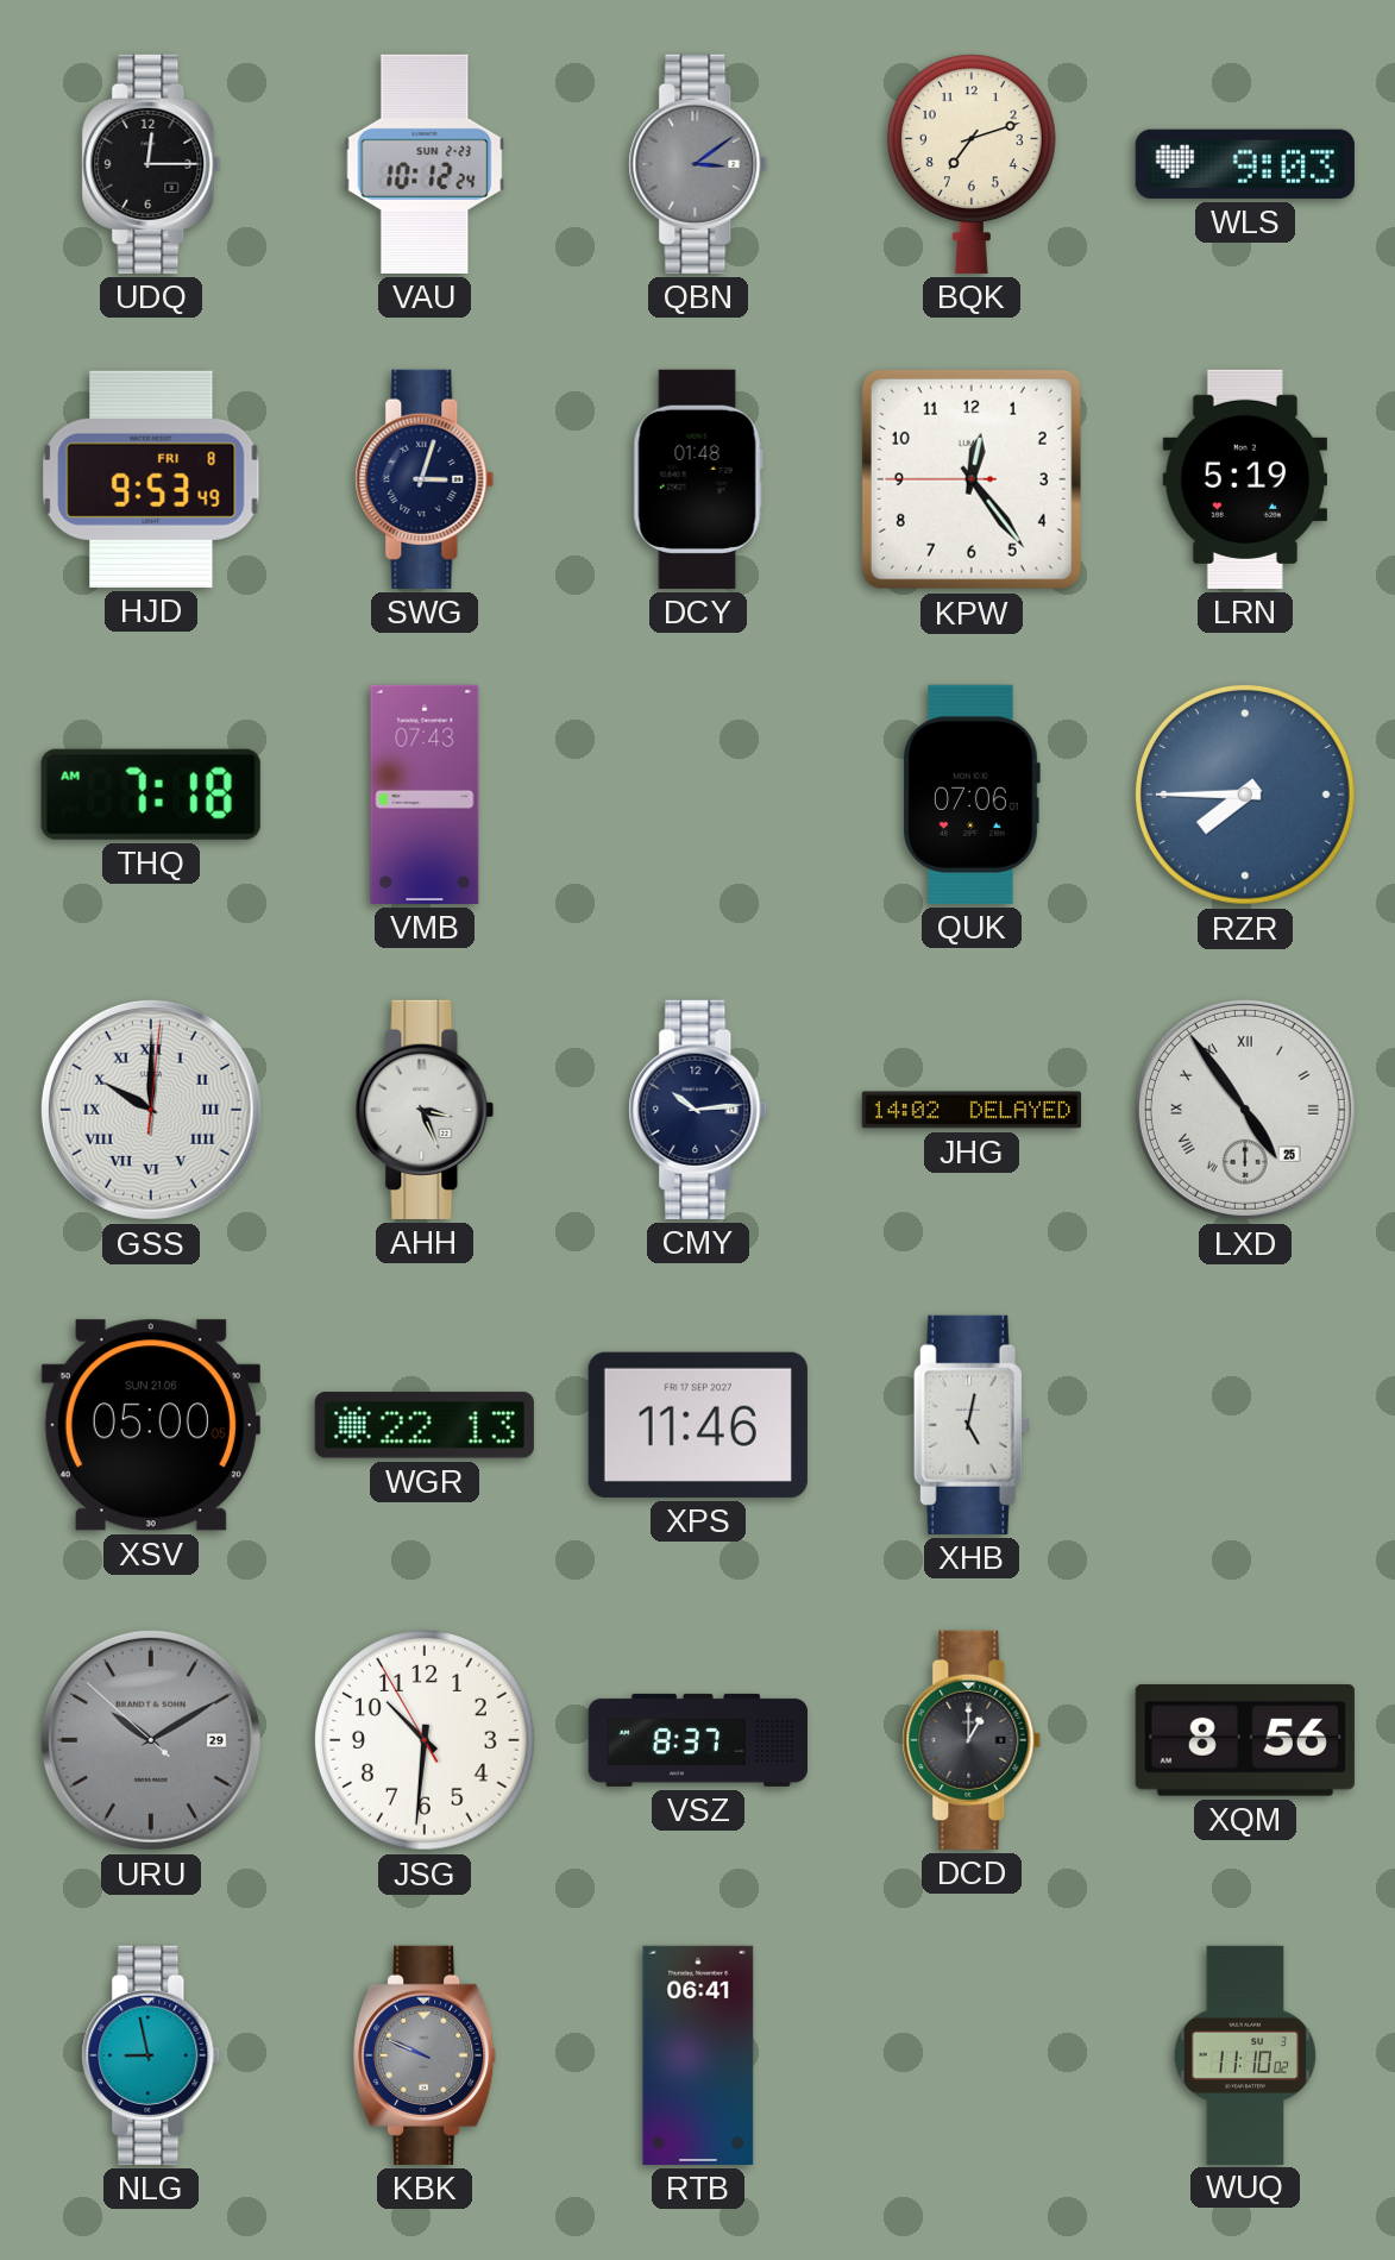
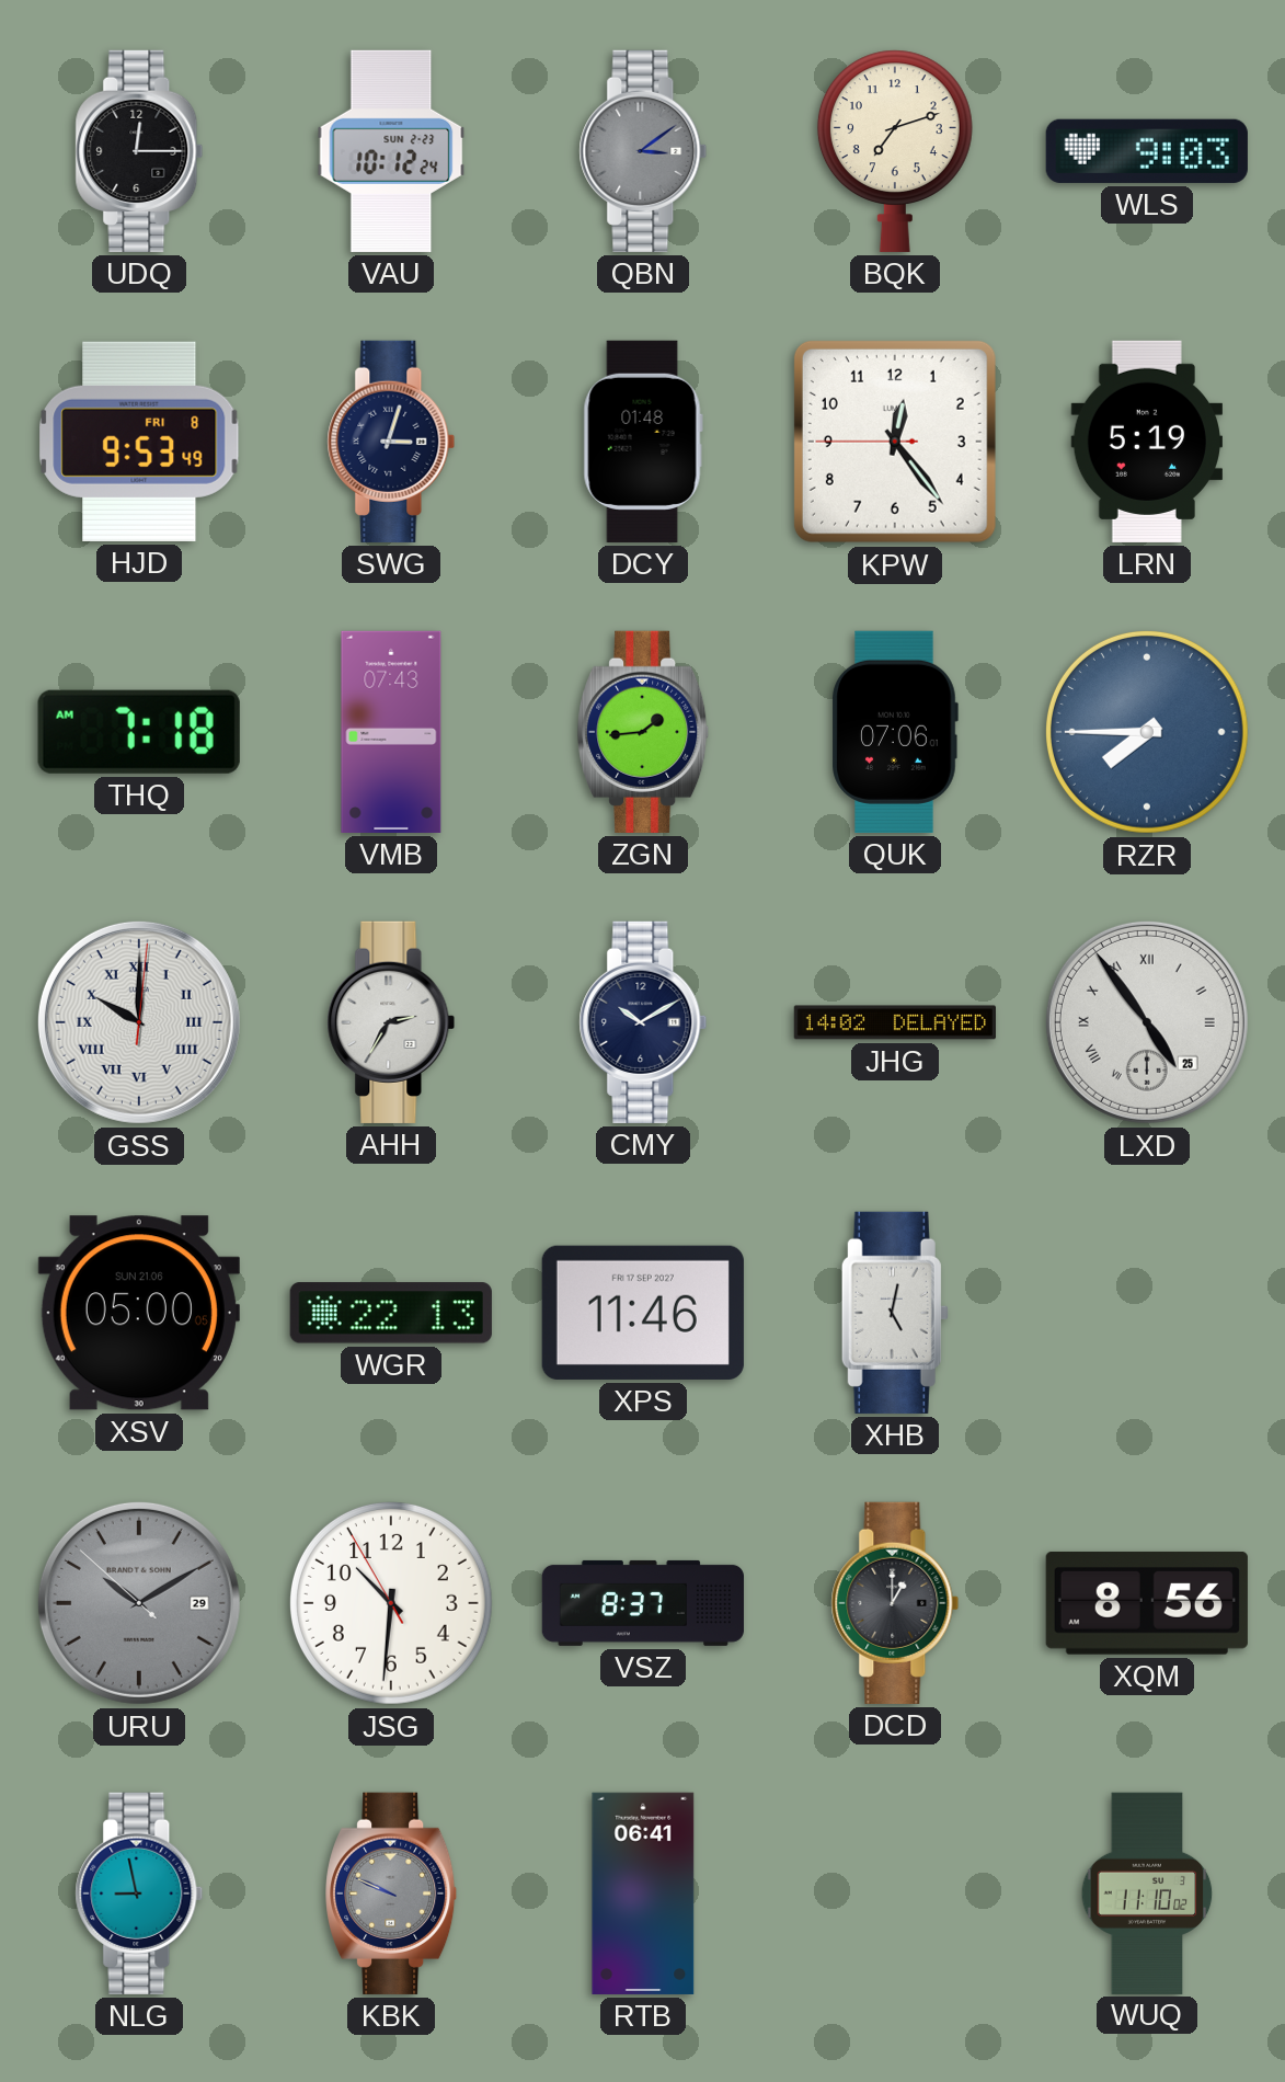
ZGN: none -> 1:44 (644, 732)
AHH: 3:26 -> 2:35 (391, 1022)
CMY: 10:14 -> 10:10 (643, 1022)
